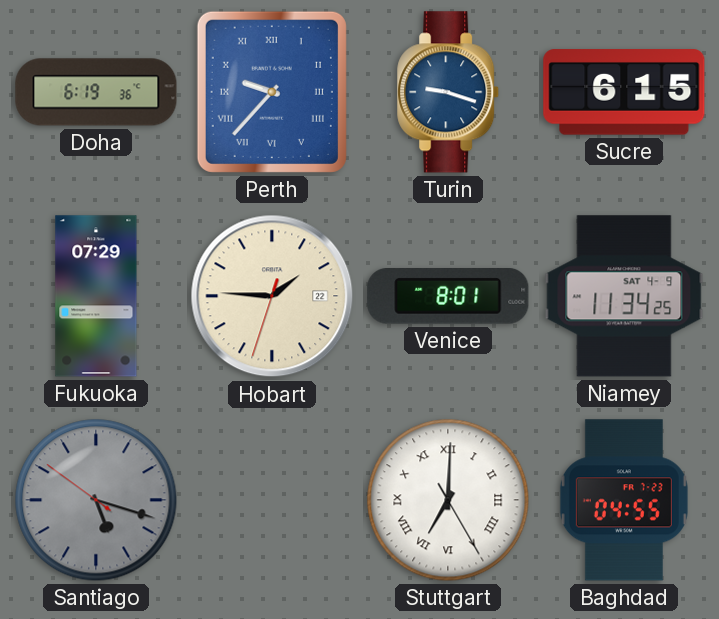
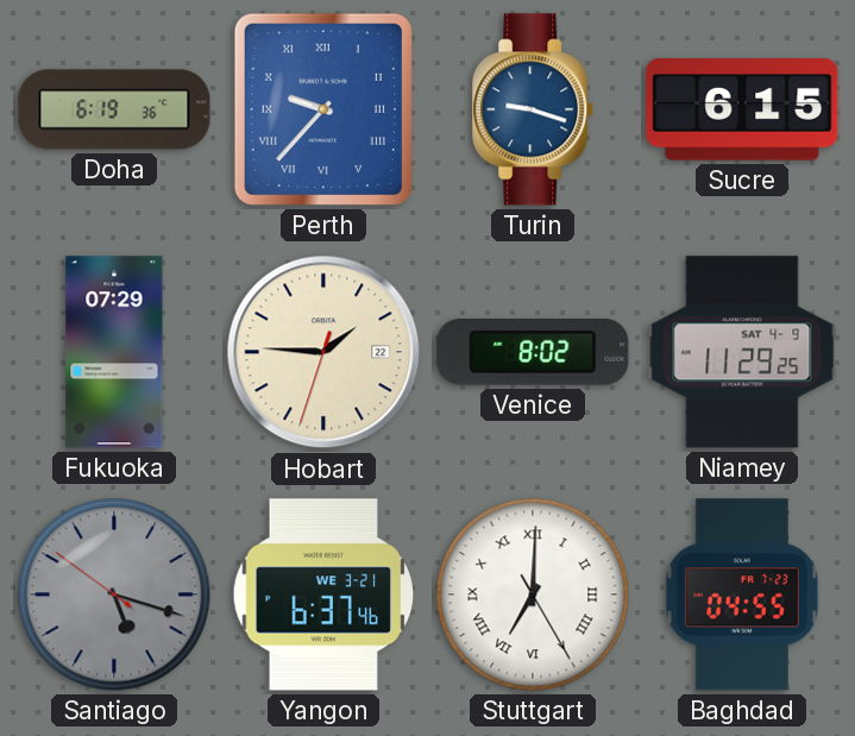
Venice: 8:01 -> 8:02 (533, 353)
Niamey: 11:34 -> 11:29 (742, 352)
Yangon: none -> 6:37 (323, 595)
